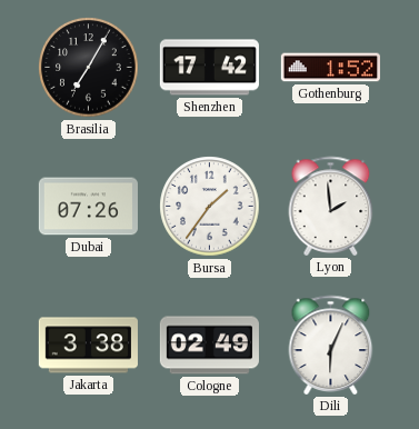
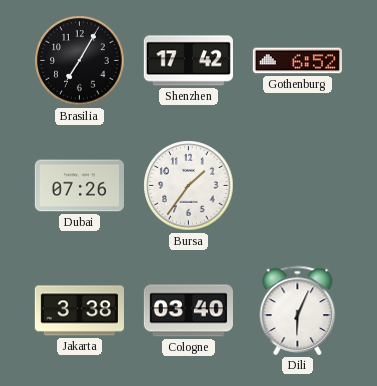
Gothenburg: 1:52 -> 6:52 (297, 61)
Lyon: 1:59 -> none (331, 206)
Cologne: 02:49 -> 03:40 (188, 311)
